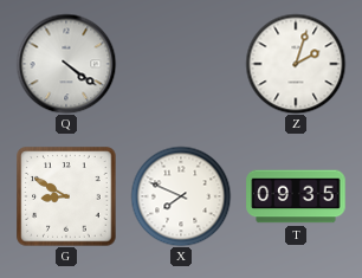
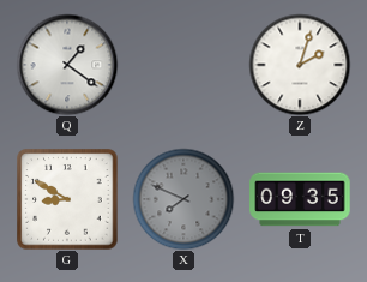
Q: 4:21 -> 1:21 (67, 65)
X dial: white -> grey (183, 199)
